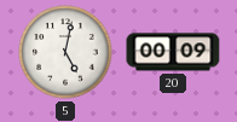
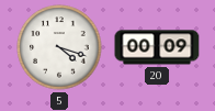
5: 5:02 -> 4:18 (59, 47)
